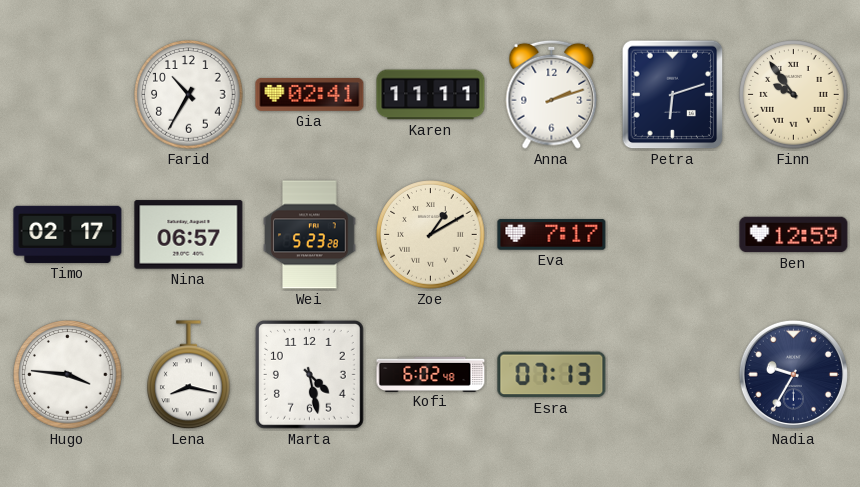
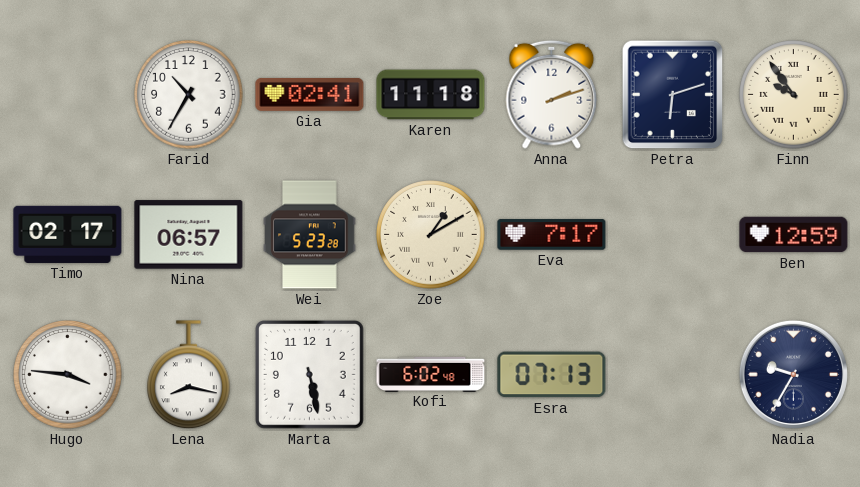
Karen: 11:11 -> 11:18 (431, 95)
Marta: 4:28 -> 5:28 (309, 374)
